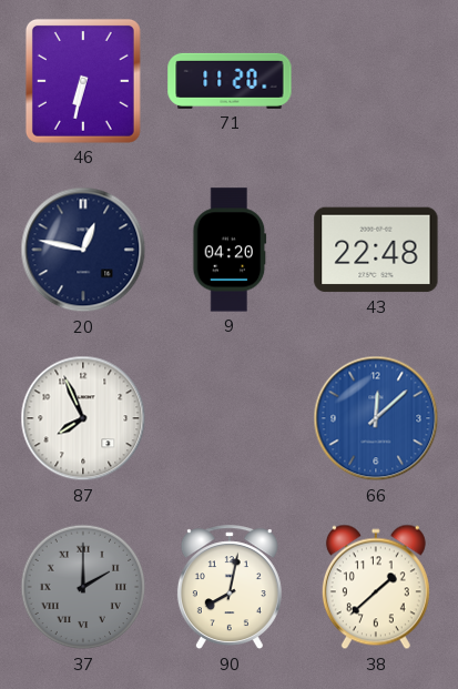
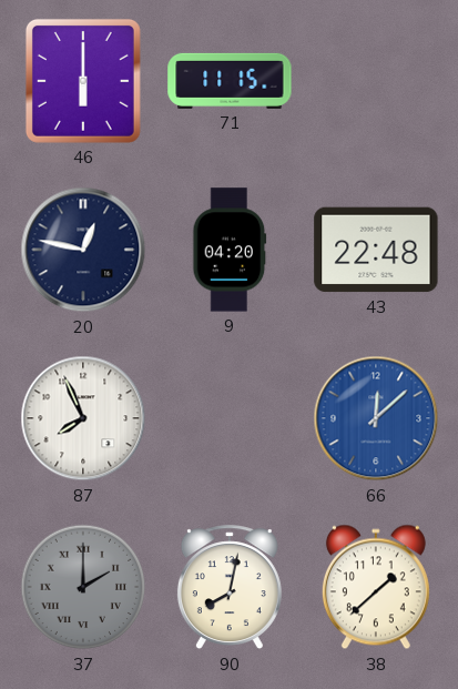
46: 6:32 -> 6:00 (83, 81)
71: 11:20 -> 11:15 (230, 81)
